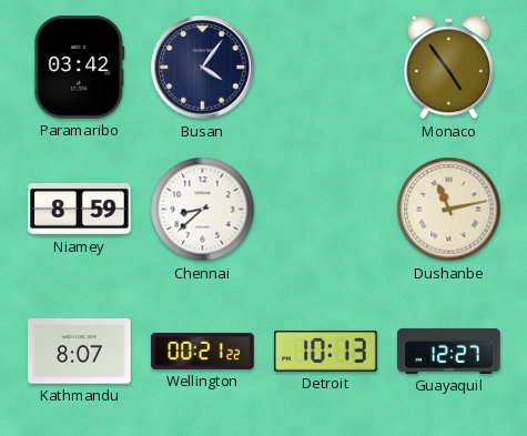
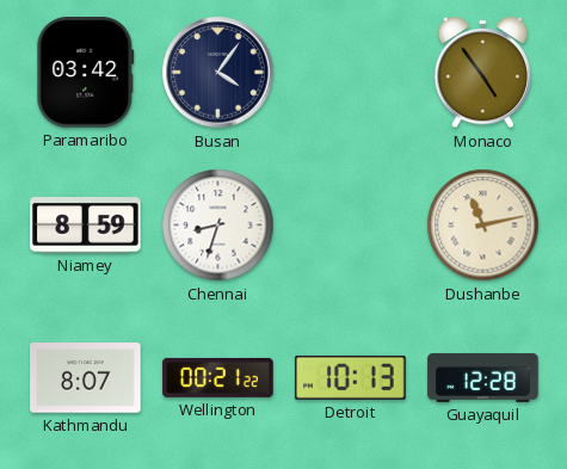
Chennai: 8:38 -> 8:33 (218, 226)
Guayaquil: 12:27 -> 12:28 (483, 377)
